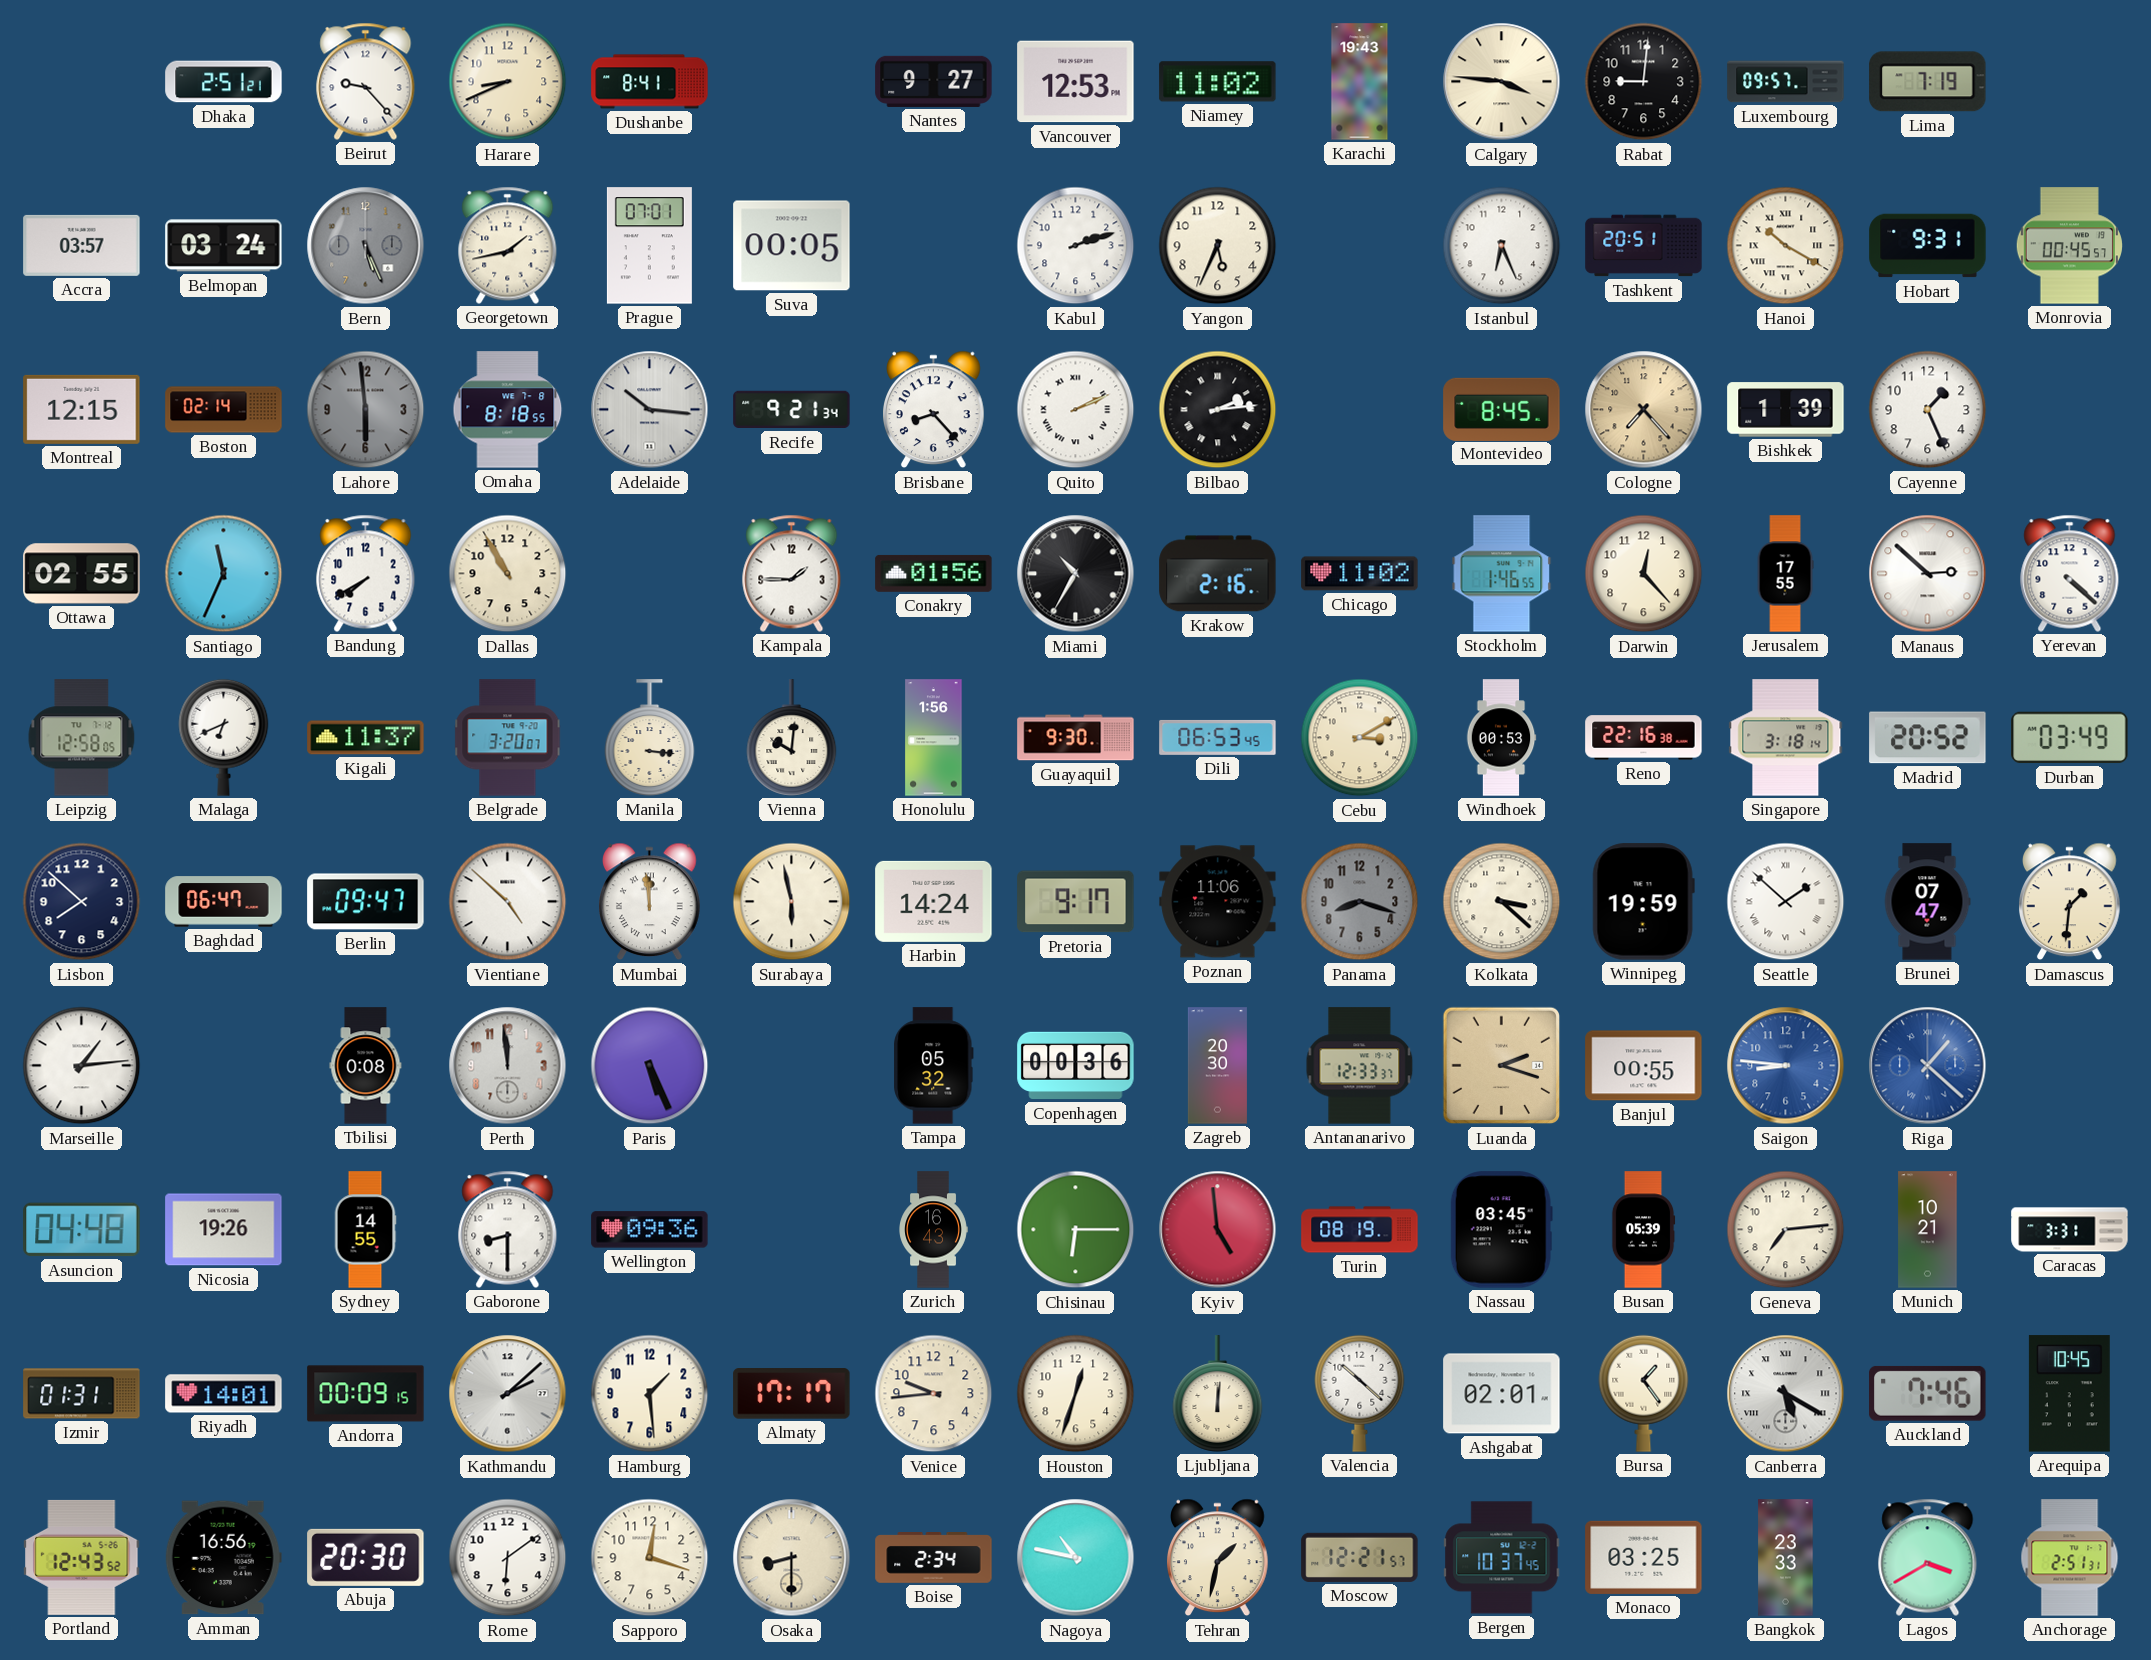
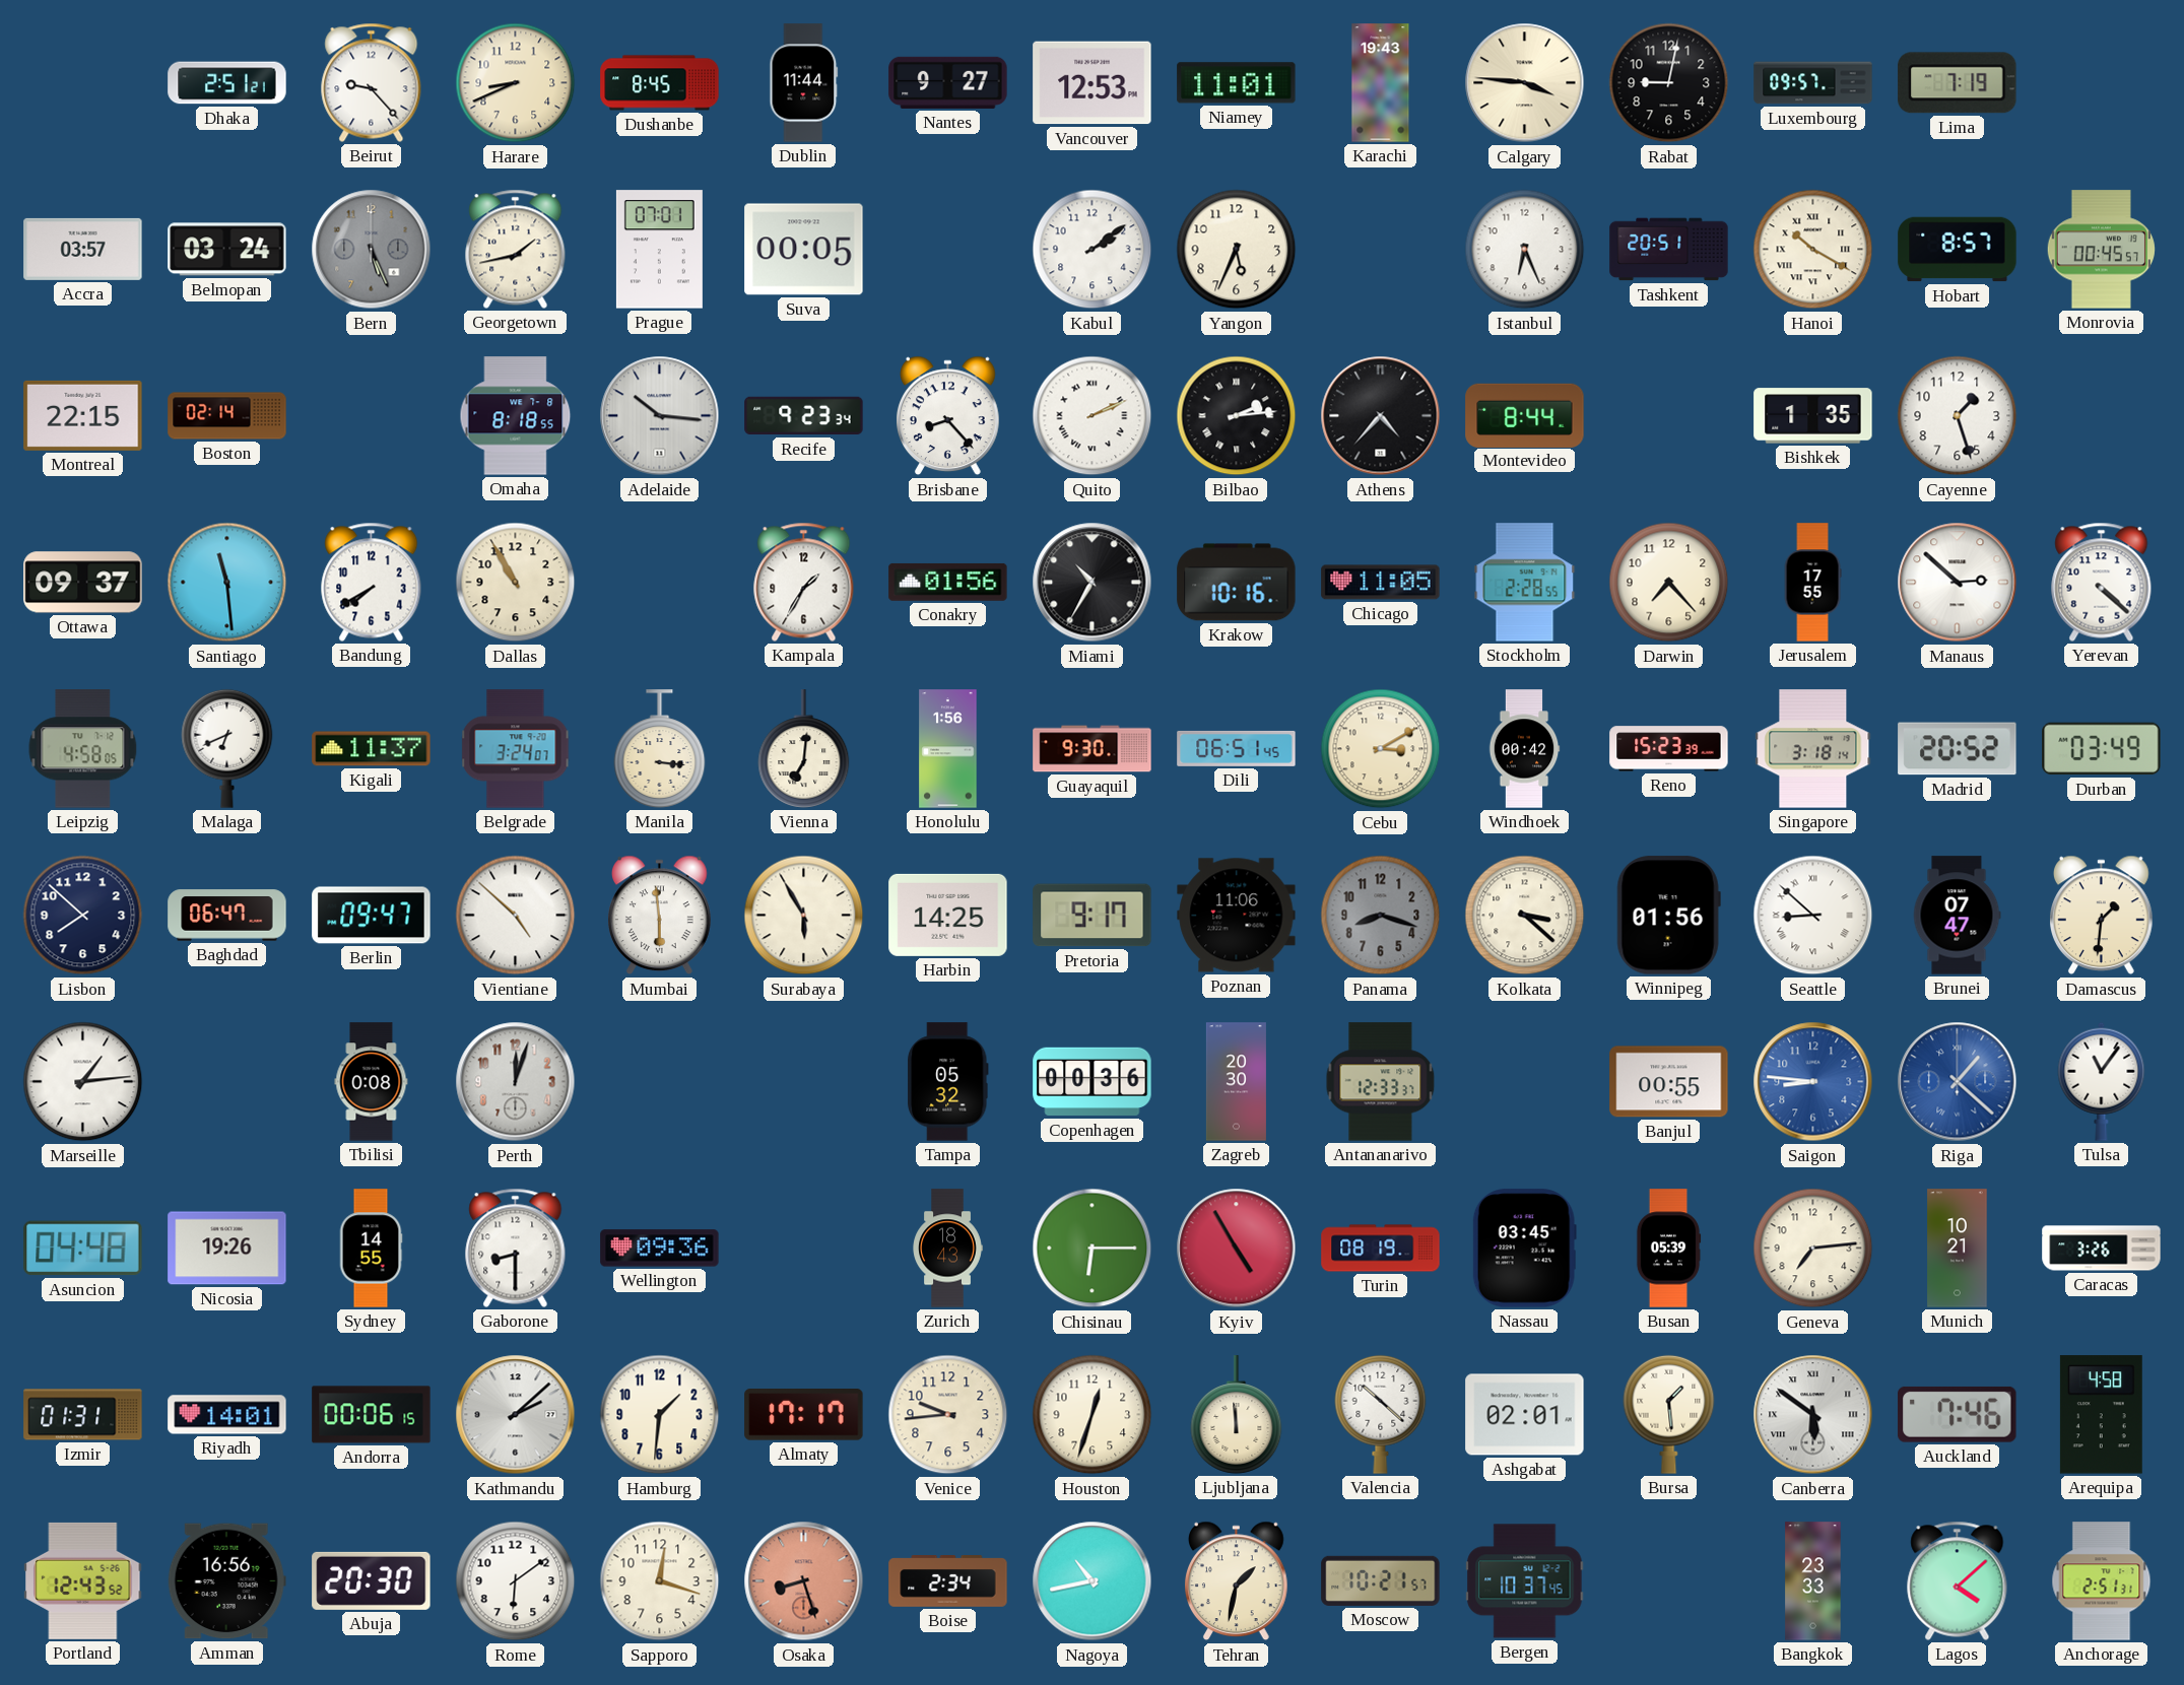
Dushanbe: 8:41 -> 8:45 (660, 83)
Dublin: none -> 11:44 (804, 83)
Niamey: 11:02 -> 11:01 (1237, 83)
Rabat: 9:01 -> 9:02 (1669, 83)
Kabul: 2:12 -> 2:09 (1093, 250)
Hobart: 9:31 -> 8:57 (1958, 250)
Montreal: 12:15 -> 22:15 (83, 415)
Lahore: 5:59 -> none (366, 410)
Recife: 9:21 -> 9:23 (804, 416)
Athens: none -> 4:37 (1381, 416)
Montevideo: 8:45 -> 8:44 (1525, 415)
Cologne: 7:23 -> none (1644, 410)
Bishkek: 1:39 -> 1:35 (1813, 416)
Cayenne: 1:26 -> 1:27 (1958, 416)
Ottawa: 02:55 -> 09:37 (83, 583)
Santiago: 11:34 -> 11:29 (227, 583)
Kampala: 1:45 -> 1:35 (804, 582)
Krakow: 2:16 -> 10:16 (1237, 583)
Chicago: 11:02 -> 11:05 (1381, 583)
Stockholm: 1:46 -> 2:28 (1525, 583)
Darwin: 12:23 -> 7:23 (1669, 583)
Leipzig: 12:58 -> 4:58 (83, 749)
Belgrade: 3:20 -> 3:24 (516, 749)
Vienna: 10:01 -> 7:01 (804, 749)
Dili: 06:53 -> 06:51 (1237, 748)
Windhoek: 00:53 -> 00:42 (1524, 749)
Reno: 22:16 -> 15:23 (1669, 749)
Mumbai: 11:59 -> 5:59 (660, 916)
Surabaya: 5:58 -> 5:55 (804, 916)
Harbin: 14:24 -> 14:25 (948, 915)
Winnipeg: 19:59 -> 01:56 (1668, 916)
Seattle: 1:52 -> 8:52 (1813, 916)
Perth: 11:59 -> 12:03 (516, 1082)
Paris: 5:26 -> none (650, 1066)
Luanda: 2:18 -> none (1502, 1066)
Tulsa: none -> 11:06 (2102, 1081)
Zurich: 16:43 -> 18:43 (947, 1249)
Kyiv: 4:59 -> 4:55 (1237, 1249)
Caracas: 3:31 -> 3:26 (2102, 1249)
Andorra: 00:09 -> 00:06 (372, 1415)
Hamburg: 1:29 -> 1:31 (660, 1415)
Ljubljana: 12:01 -> 11:59 (1237, 1415)
Bursa: 1:24 -> 1:29 (1669, 1414)
Canberra: 5:20 -> 5:51 (1813, 1415)
Arequipa: 10:45 -> 4:58 (2101, 1415)
Osaka: 8:30 -> 8:27 (804, 1581)
Osaka dial: cream -> salmon (804, 1581)
Nagoya: 10:47 -> 10:43 (1093, 1581)
Moscow: 12:21 -> 10:21 (1381, 1580)
Monaco: 03:25 -> none (1644, 1557)
Lagos: 3:40 -> 4:08 (1958, 1580)
